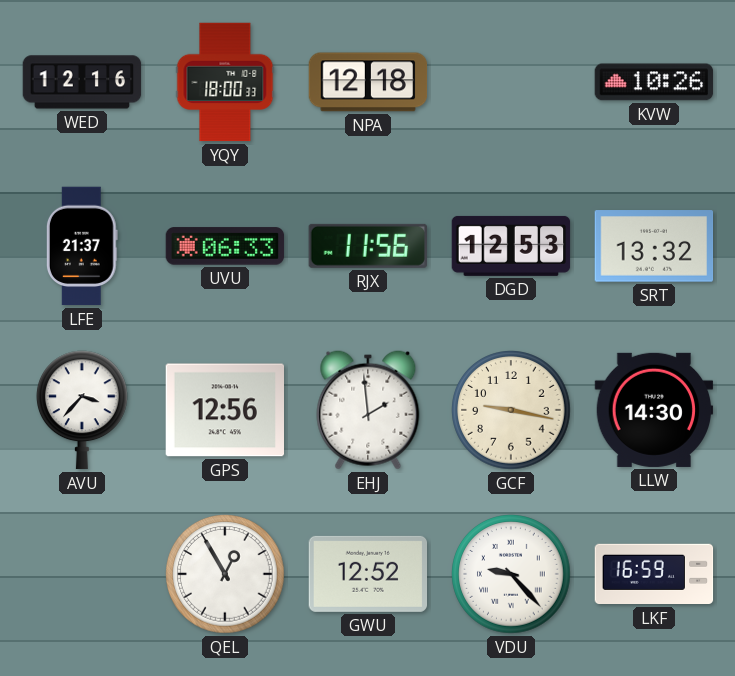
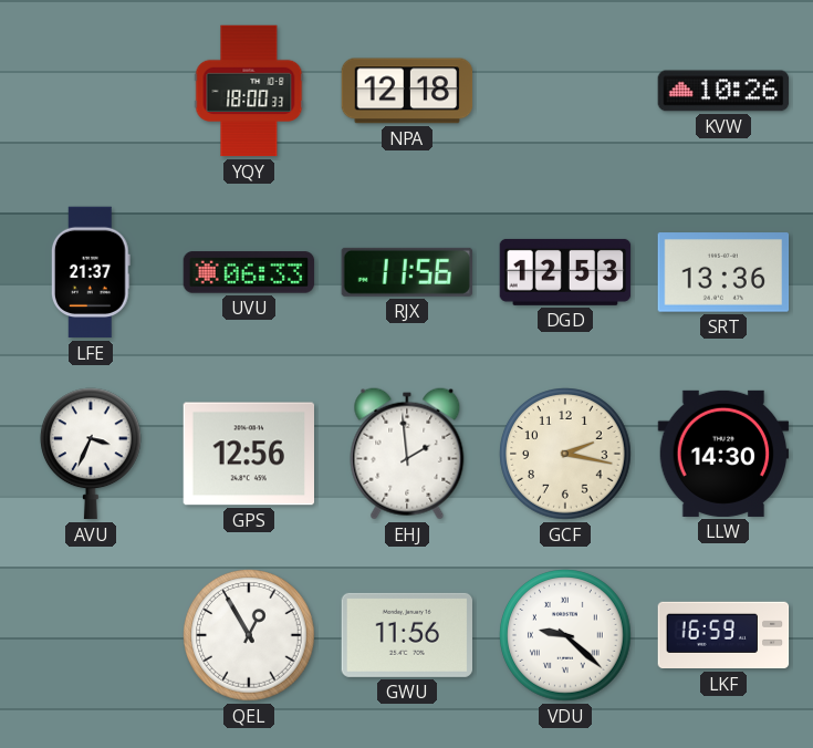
WED: 12:16 -> none (82, 82)
SRT: 13:32 -> 13:36 (723, 272)
AVU: 3:37 -> 3:34 (92, 454)
GCF: 9:17 -> 2:17 (565, 454)
GWU: 12:52 -> 11:56 (407, 635)
VDU: 9:23 -> 9:22 (565, 635)
